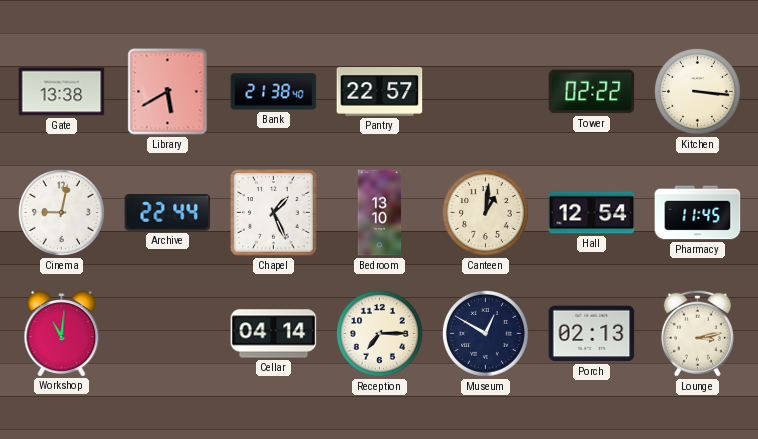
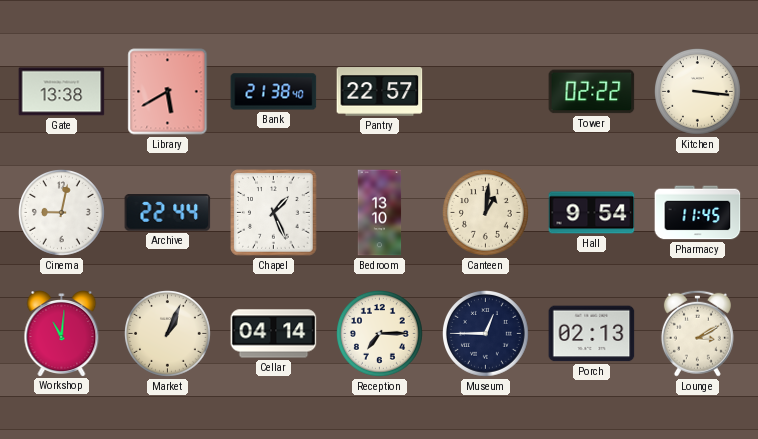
Hall: 12:54 -> 9:54 (592, 213)
Market: none -> 1:04 (168, 334)
Museum: 12:50 -> 12:45 (486, 334)
Lounge: 3:13 -> 3:10 (697, 333)
